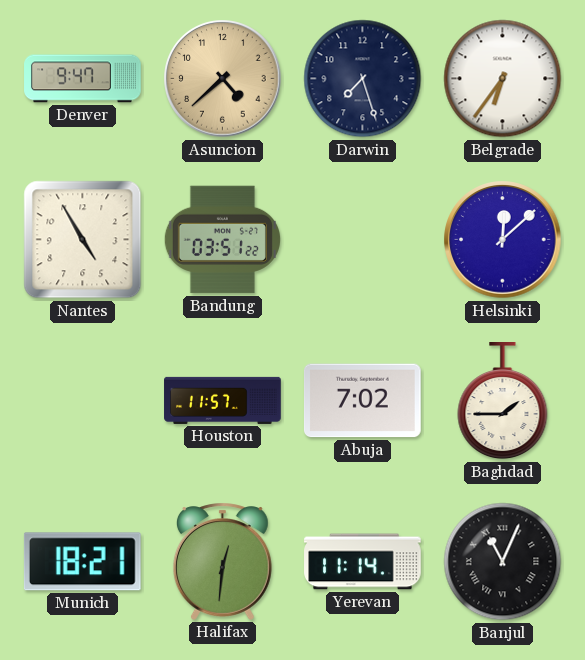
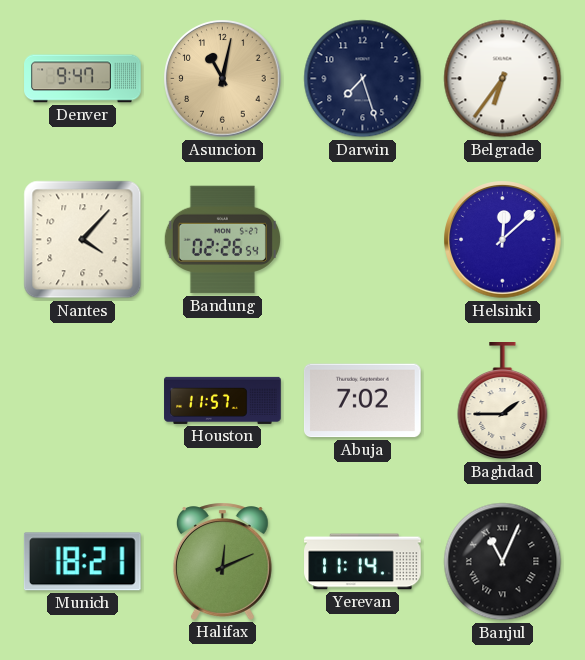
Asuncion: 4:38 -> 11:02 (223, 79)
Nantes: 4:55 -> 4:07 (83, 240)
Bandung: 03:51 -> 02:26 (222, 240)
Halifax: 12:31 -> 12:11 (222, 561)
